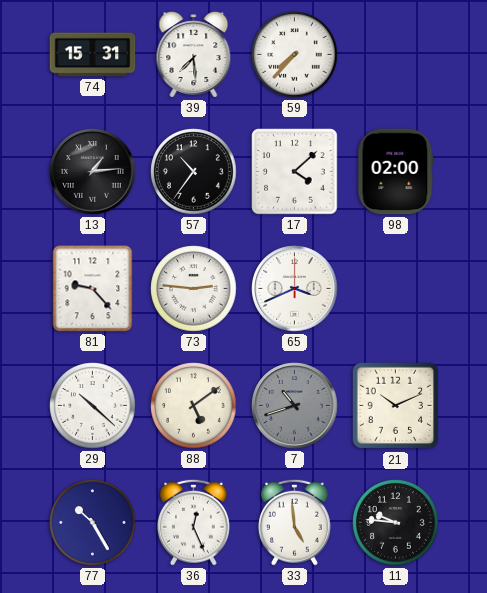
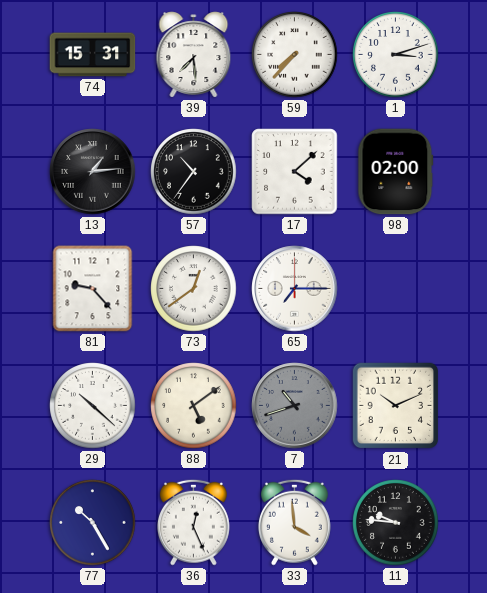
1: none -> 3:12 (396, 55)
73: 2:46 -> 12:39 (194, 289)
65: 3:41 -> 7:15 (295, 289)
33: 4:59 -> 3:59 (294, 522)
